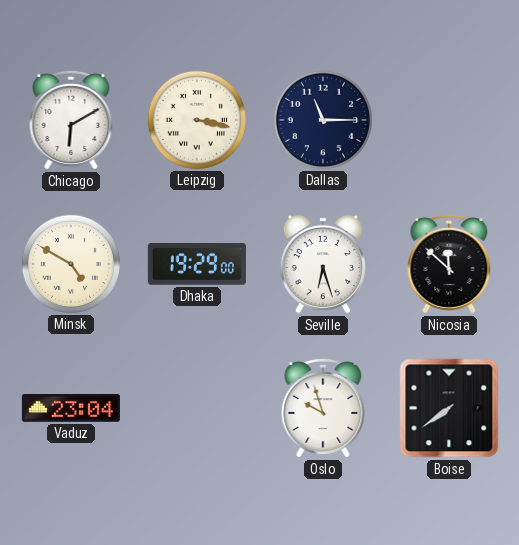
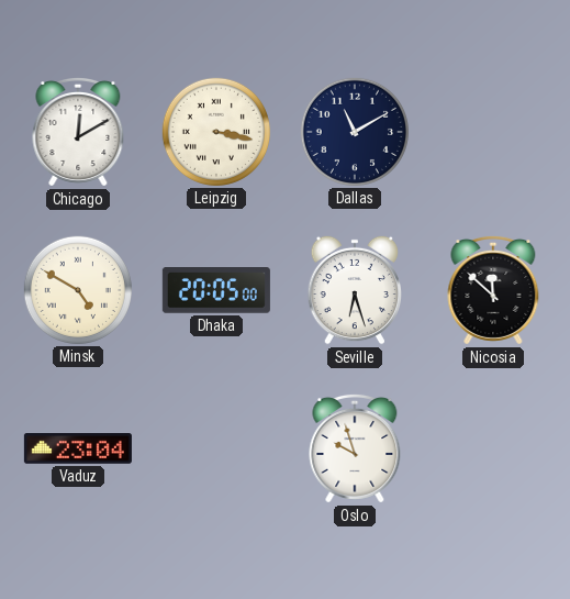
Chicago: 6:10 -> 12:10 (78, 132)
Dallas: 11:15 -> 11:10 (355, 132)
Dhaka: 19:29 -> 20:05 (216, 291)
Boise: 7:39 -> none (449, 408)
